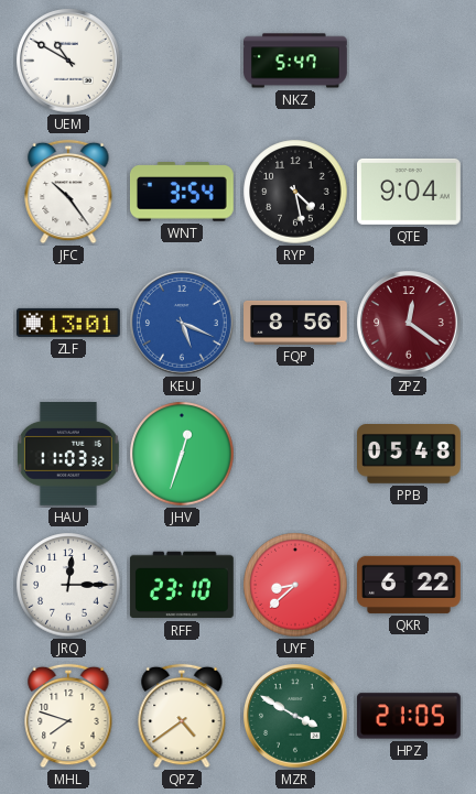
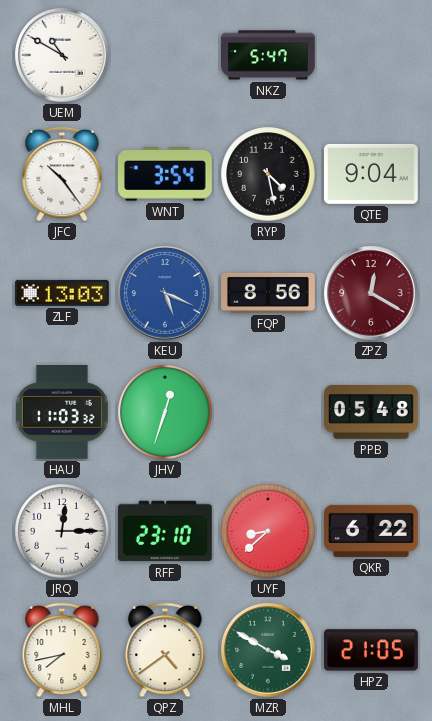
ZLF: 13:01 -> 13:03 (63, 293)
ZPZ: 12:21 -> 12:20 (372, 294)
MHL: 7:48 -> 7:43 (62, 650)
